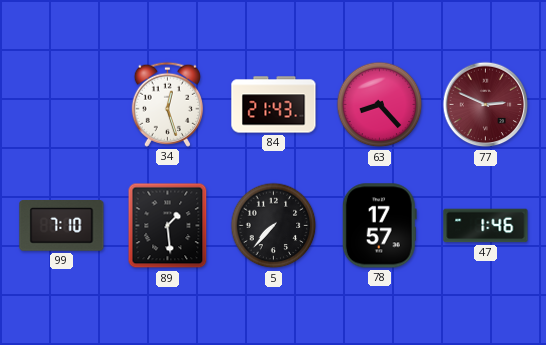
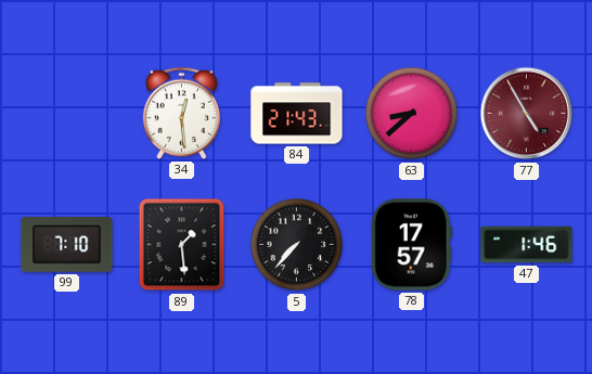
34: 12:27 -> 12:29 (181, 113)
63: 8:23 -> 8:38 (412, 114)
77: 2:49 -> 4:55 (527, 114)
